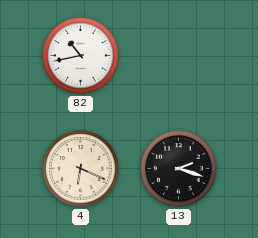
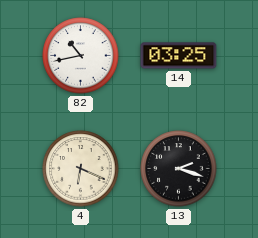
14: none -> 03:25 (179, 56)
